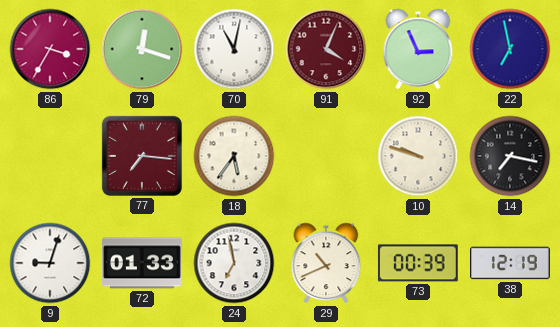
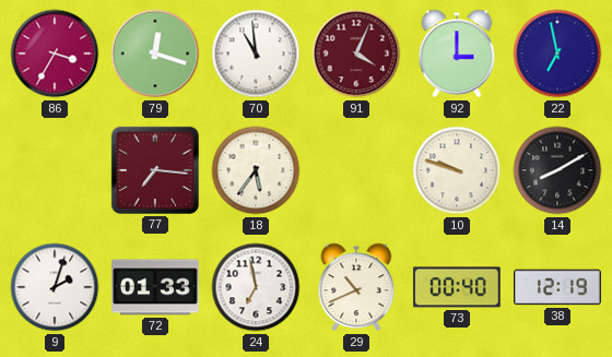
70: 11:02 -> 10:59 (256, 53)
92: 2:56 -> 3:00 (457, 53)
14: 7:17 -> 8:10 (557, 170)
9: 9:03 -> 2:03 (55, 287)
73: 00:39 -> 00:40 (457, 287)
